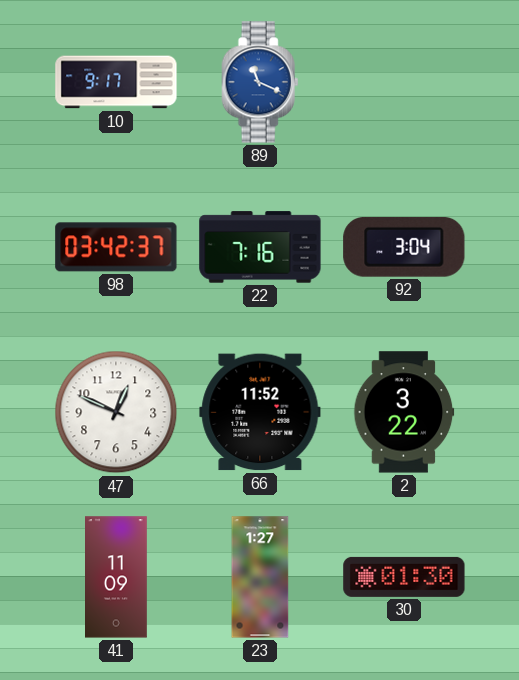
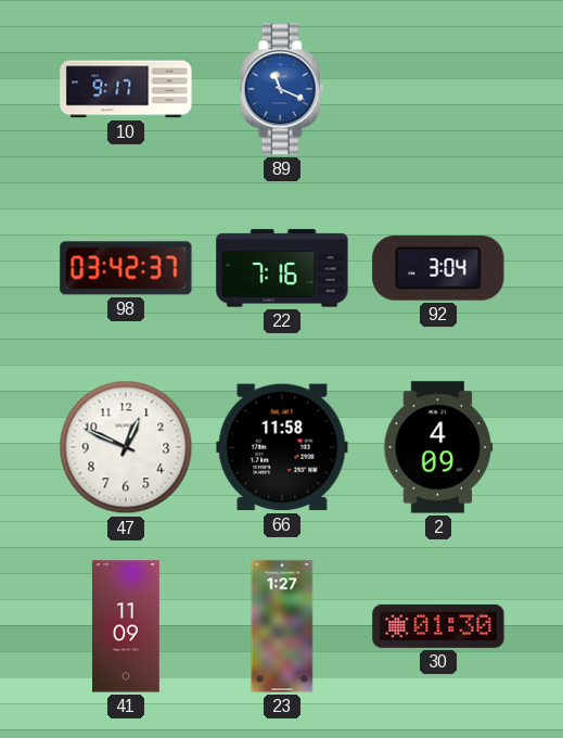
66: 11:52 -> 11:58 (282, 447)
2: 3:22 -> 4:09 (438, 447)
